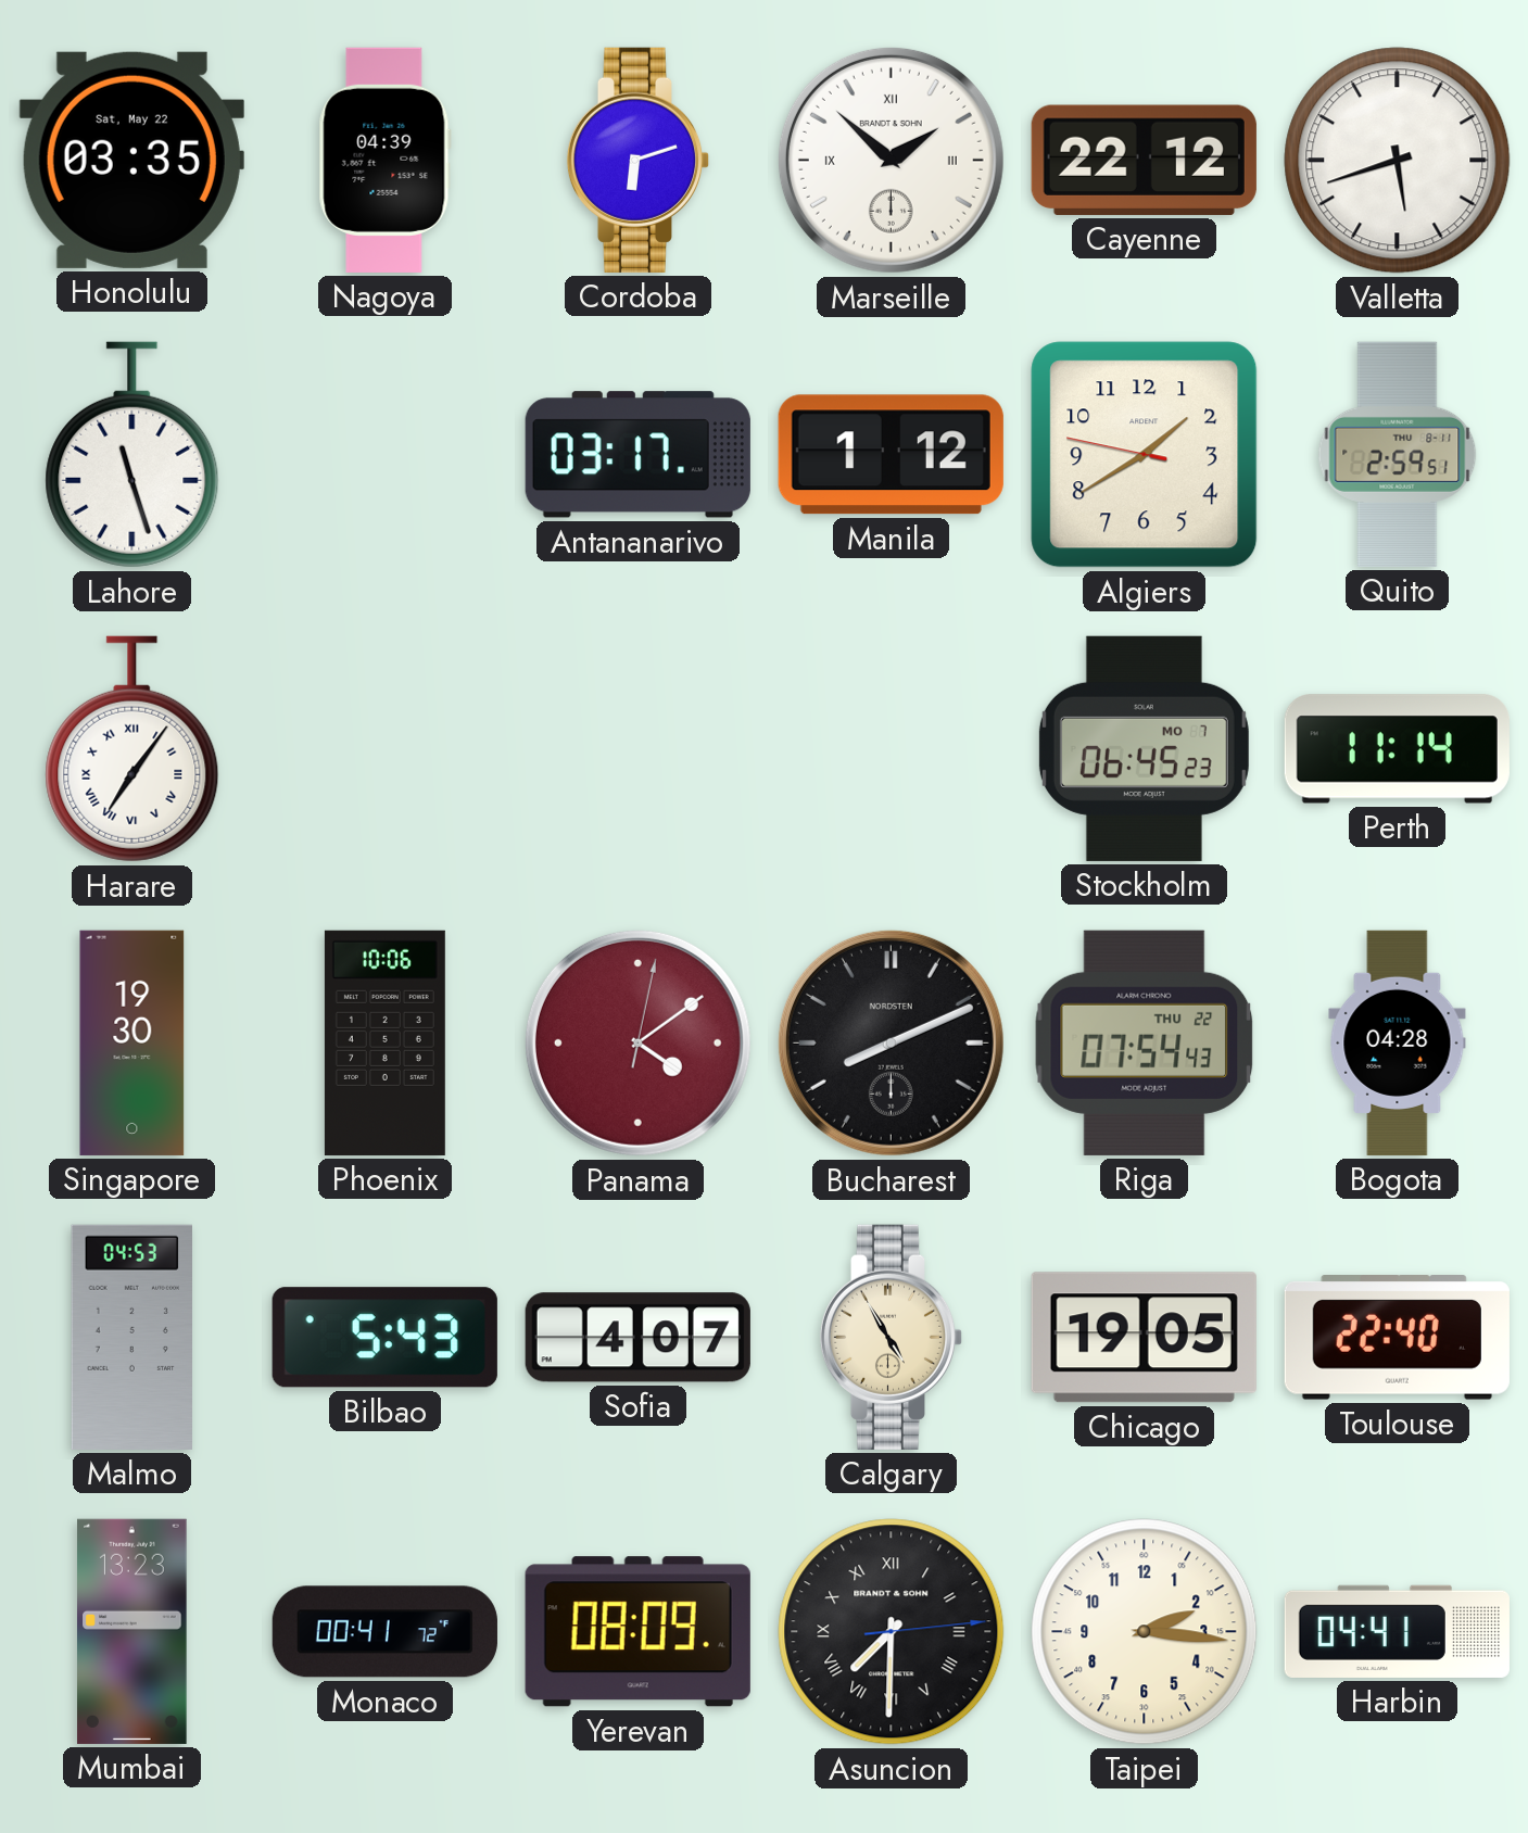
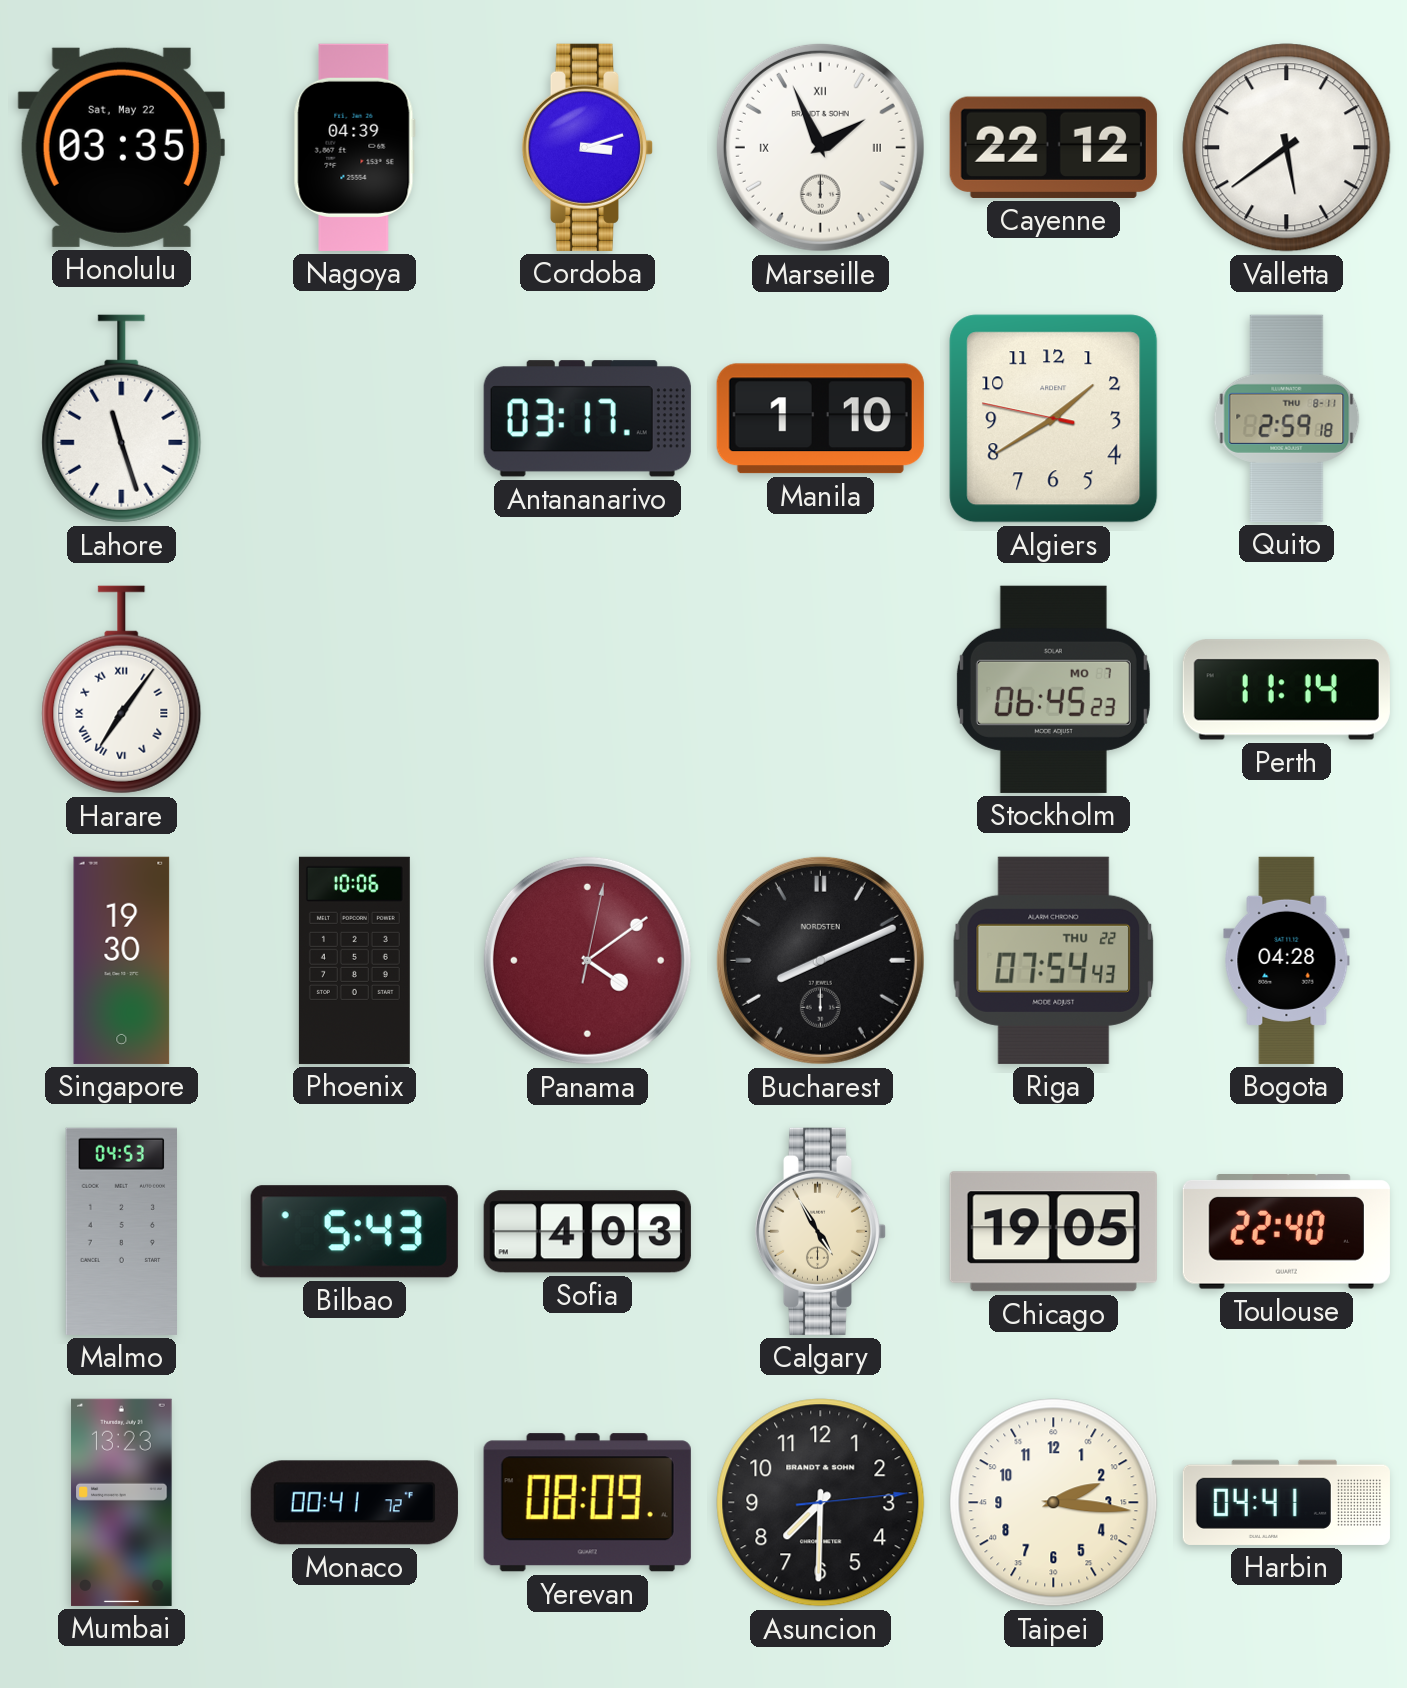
Cordoba: 6:12 -> 3:12 (588, 147)
Marseille: 1:52 -> 1:56 (820, 147)
Valletta: 5:42 -> 5:39 (1287, 148)
Manila: 1:12 -> 1:10 (820, 419)
Quito: 2:59:51 -> 2:59:18 (1287, 418)
Sofia: 4:07 -> 4:03 (587, 1232)
Asuncion numerals: Roman -> Arabic (821, 1503)
